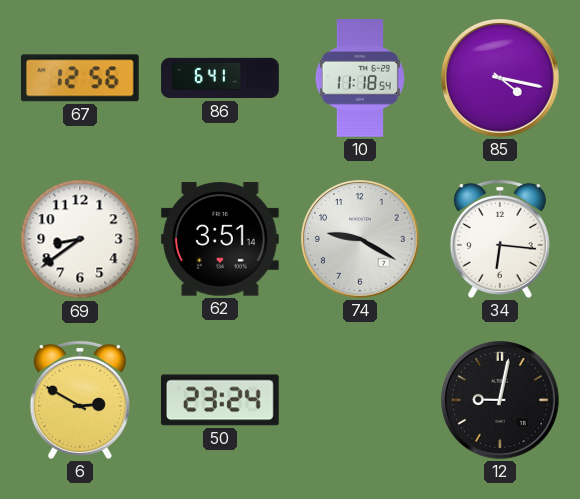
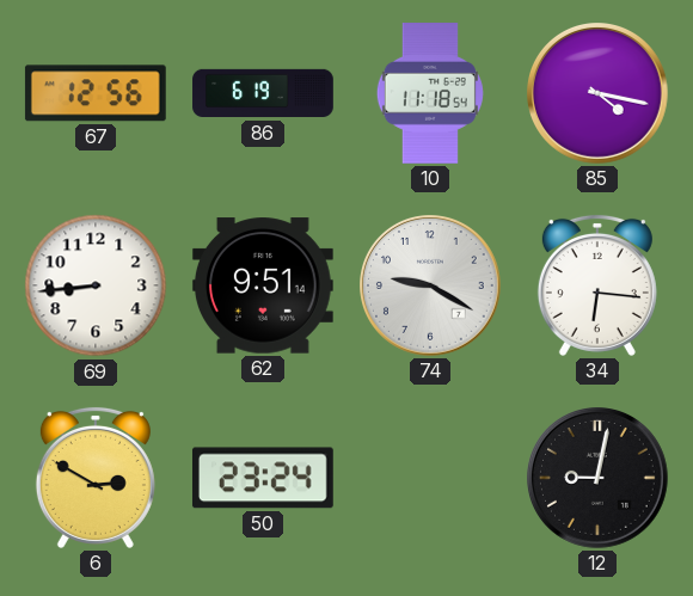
86: 6:41 -> 6:19 (263, 93)
69: 8:39 -> 8:44 (96, 285)
62: 3:51 -> 9:51 (263, 285)
